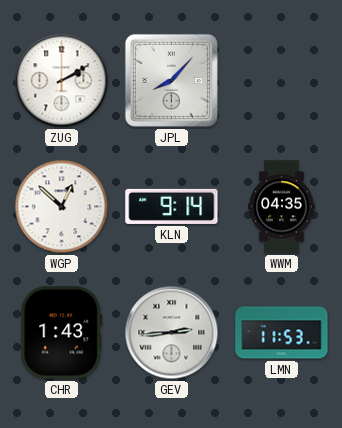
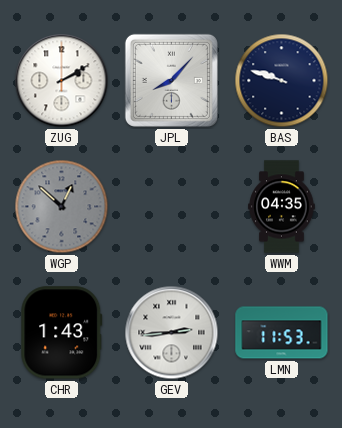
BAS: none -> 9:48 (282, 81)
WGP dial: white -> grey (62, 207)
KLN: 9:14 -> none (172, 206)
